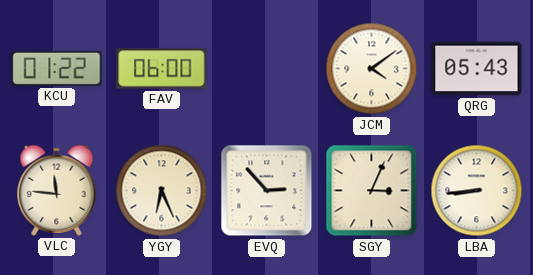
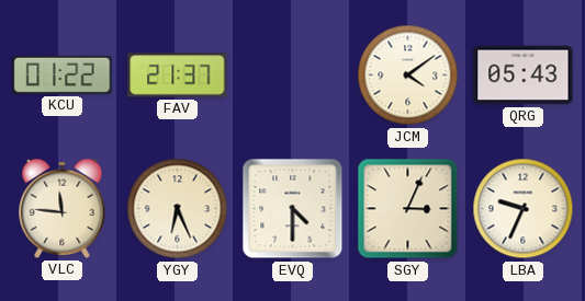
FAV: 06:00 -> 21:37 (178, 76)
EVQ: 2:53 -> 4:30 (293, 209)
LBA: 8:44 -> 9:34 (524, 209)
